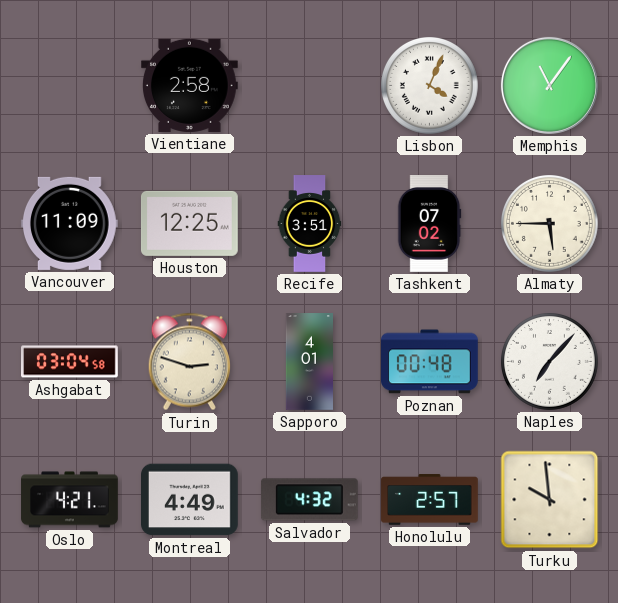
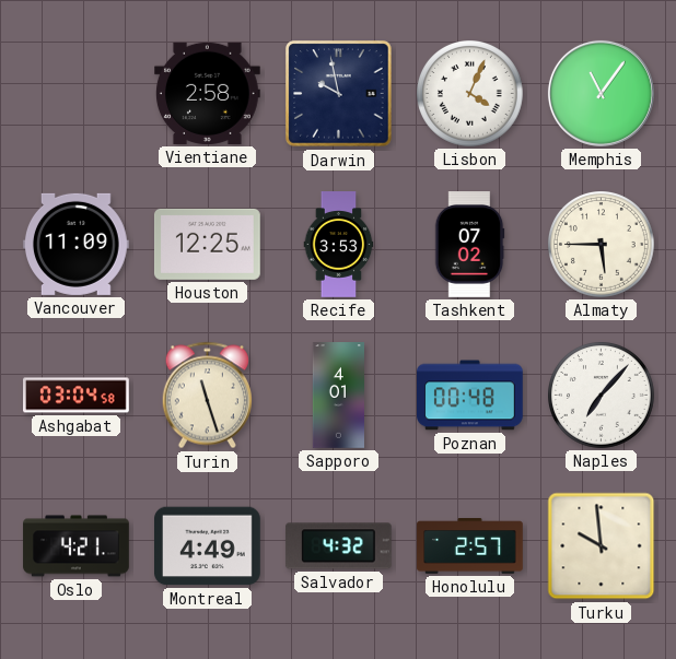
Darwin: none -> 9:58 (339, 94)
Recife: 3:51 -> 3:53 (339, 245)
Turin: 2:48 -> 11:27 (207, 396)
